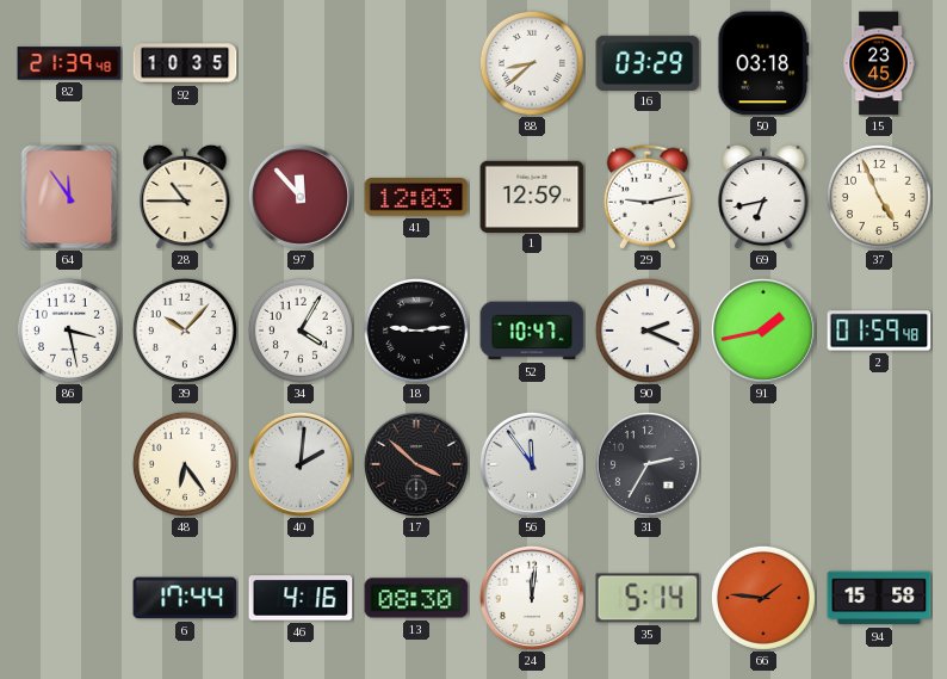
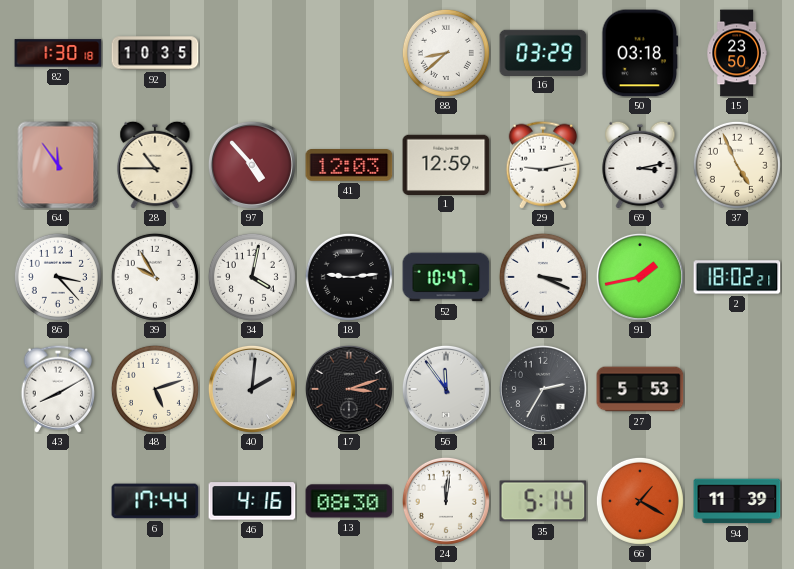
82: 21:39 -> 1:30 (58, 53)
15: 23:45 -> 23:50 (737, 53)
97: 11:53 -> 4:53 (252, 165)
69: 6:43 -> 3:13 (640, 165)
86: 3:28 -> 3:23 (58, 277)
39: 10:07 -> 9:55 (155, 277)
34: 4:05 -> 4:02 (252, 277)
90: 2:19 -> 3:19 (543, 277)
2: 01:59 -> 18:02 (737, 277)
43: none -> 8:10 (57, 389)
48: 6:24 -> 5:12 (155, 389)
17: 3:52 -> 3:12 (349, 389)
27: none -> 5:53 (640, 389)
66: 1:46 -> 1:20 (640, 501)
94: 15:58 -> 11:39 (737, 501)
